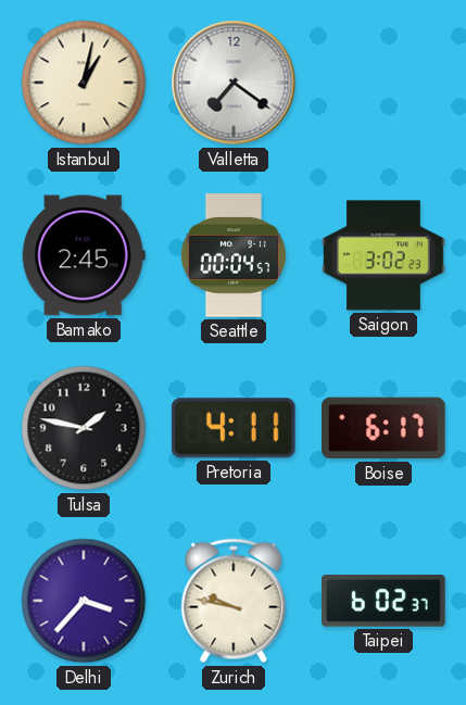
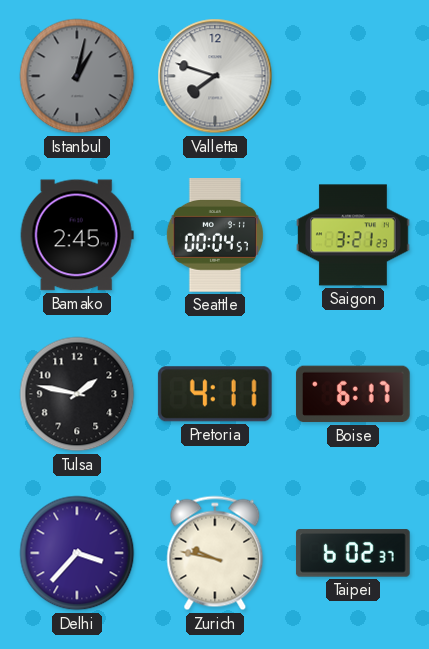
Istanbul dial: cream -> grey (77, 76)
Valletta: 7:21 -> 7:48 (215, 76)
Saigon: 3:02 -> 3:21 (353, 235)
